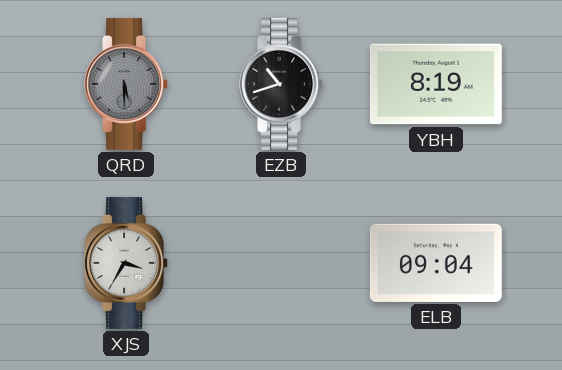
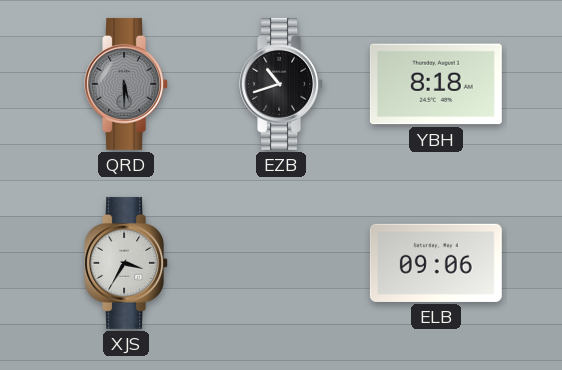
YBH: 8:19 -> 8:18 (436, 84)
ELB: 09:04 -> 09:06 (436, 263)
